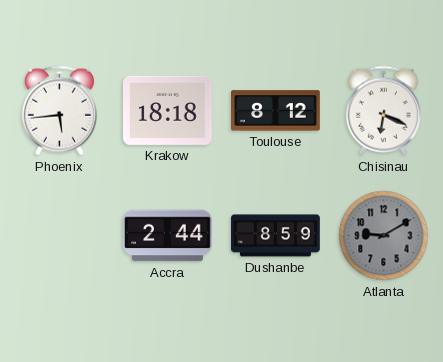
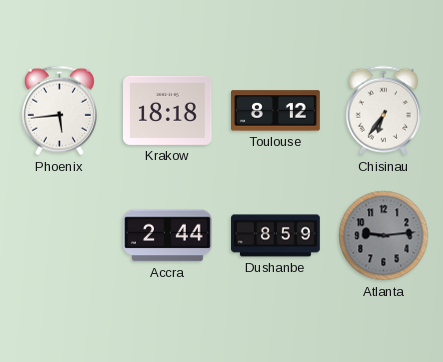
Chisinau: 6:19 -> 6:36 (383, 111)
Atlanta: 9:10 -> 9:14 (384, 236)
